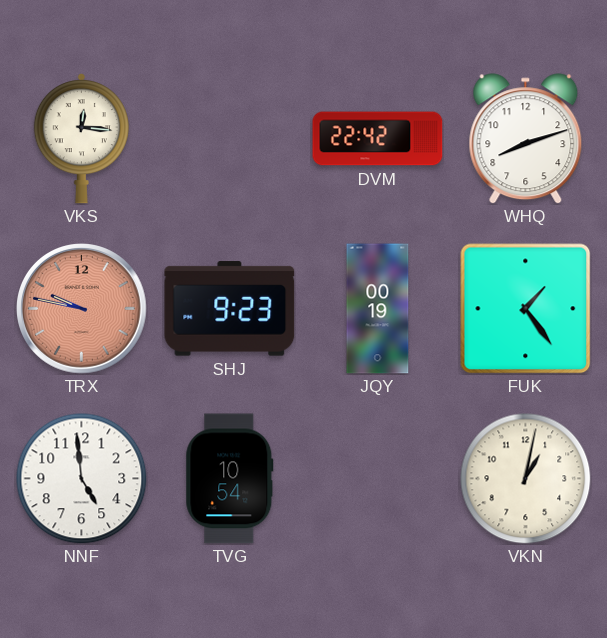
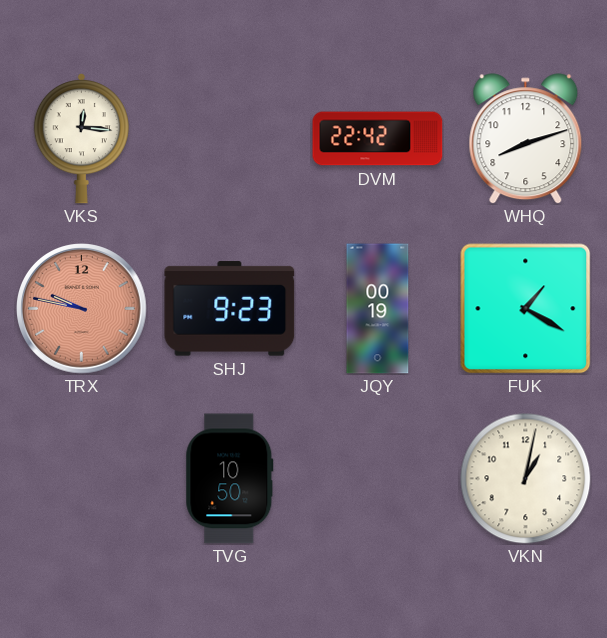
FUK: 1:24 -> 1:20 (525, 308)
NNF: 4:59 -> none (82, 479)
TVG: 10:54 -> 10:50 (230, 479)
